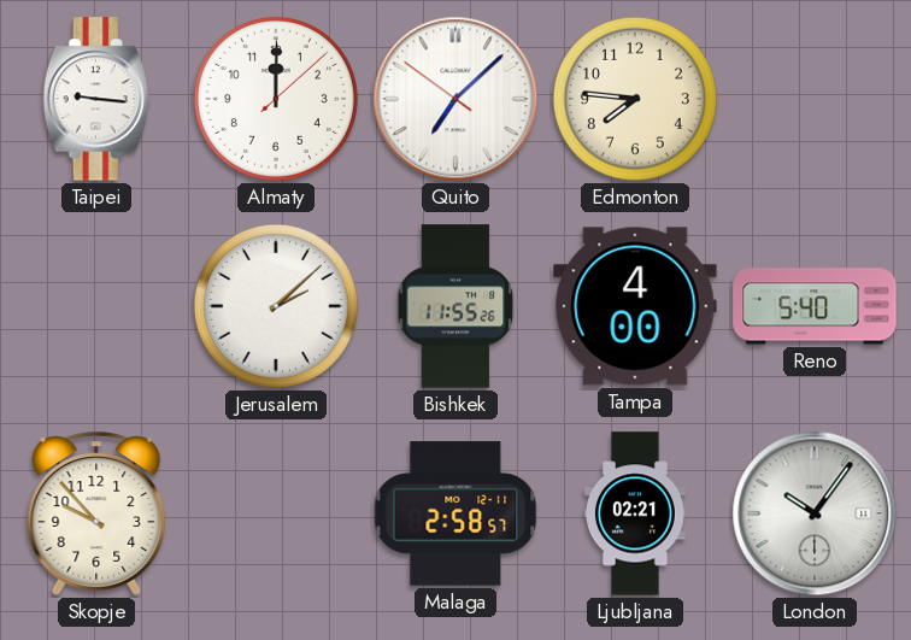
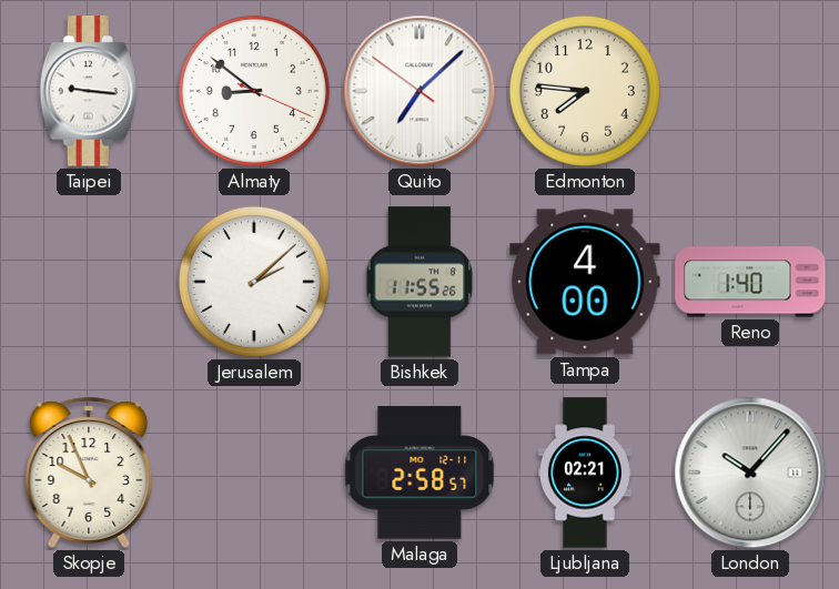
Almaty: 12:00 -> 8:51 (254, 91)
Reno: 5:40 -> 1:40 (750, 282)
Skopje: 9:53 -> 9:56 (89, 473)
London: 10:06 -> 10:07 (750, 473)
